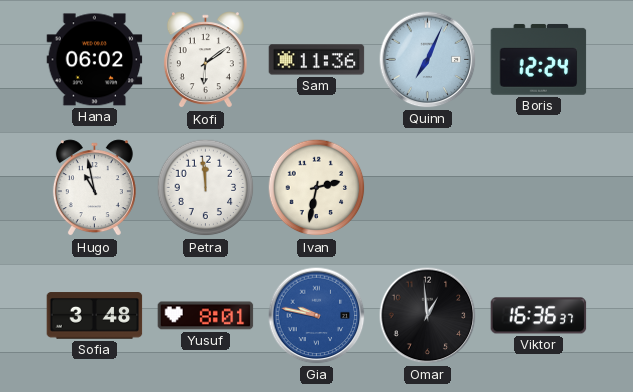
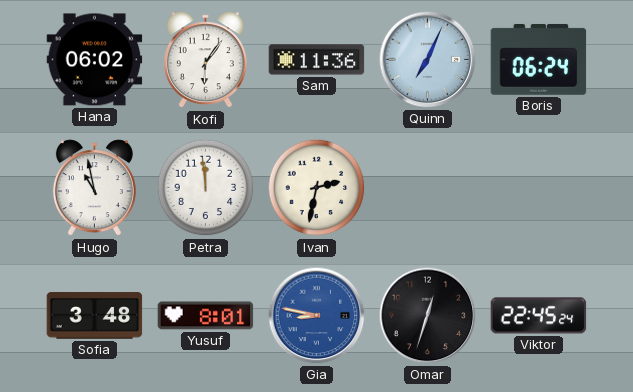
Kofi: 6:09 -> 6:06 (205, 60)
Boris: 12:24 -> 06:24 (539, 59)
Gia: 9:47 -> 8:47 (317, 316)
Omar: 12:59 -> 12:33 (428, 316)
Viktor: 16:36 -> 22:45 (539, 316)
